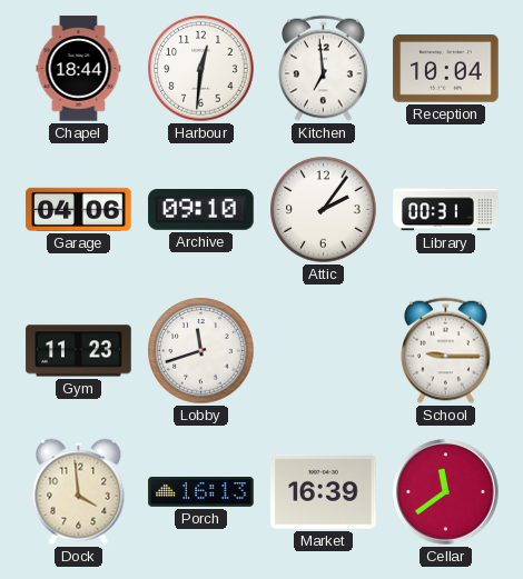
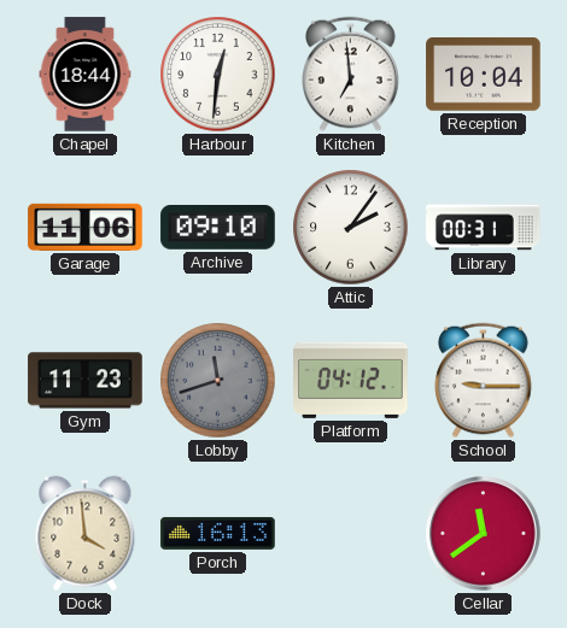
Garage: 04:06 -> 11:06 (86, 227)
Lobby dial: white -> grey (218, 381)
Platform: none -> 04:12 (351, 380)
Market: 16:39 -> none (324, 491)
